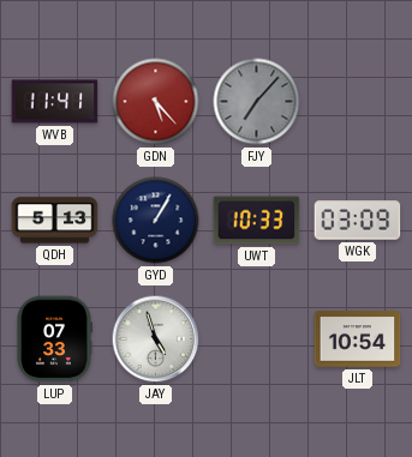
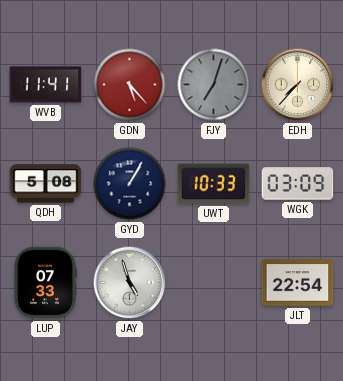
FJY: 7:07 -> 7:03 (214, 85)
EDH: none -> 7:37 (298, 85)
QDH: 5:13 -> 5:08 (46, 184)
JLT: 10:54 -> 22:54 (298, 283)
